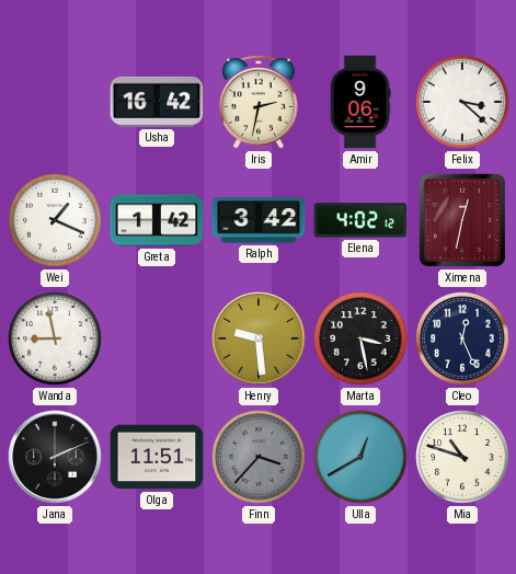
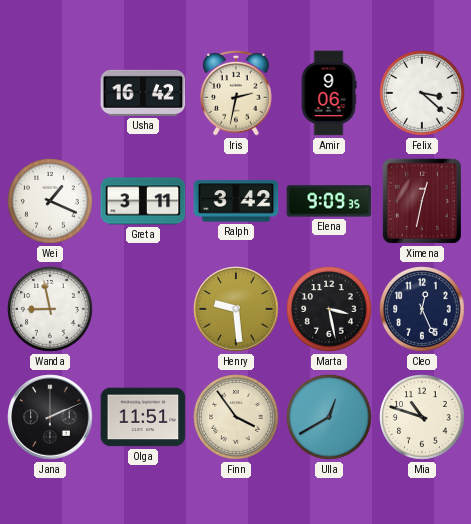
Greta: 1:42 -> 3:11 (143, 201)
Elena: 4:02 -> 9:09 (329, 201)
Finn: 3:37 -> 3:54 (236, 417)
Finn dial: grey -> cream (236, 417)
